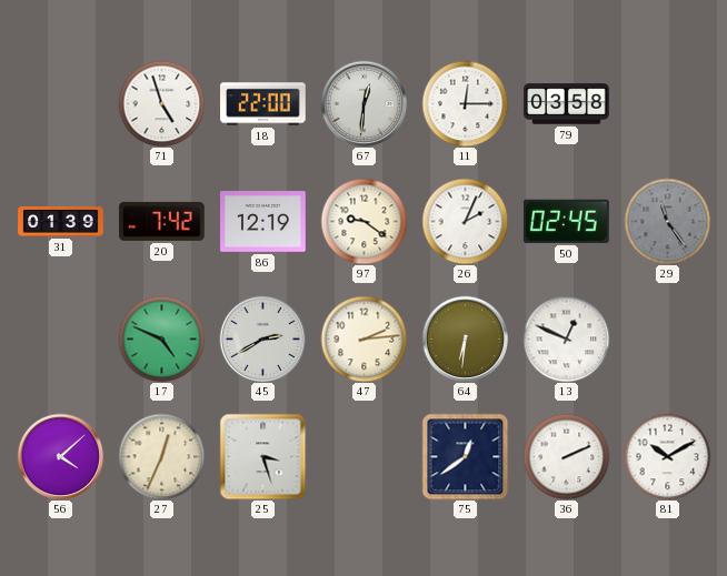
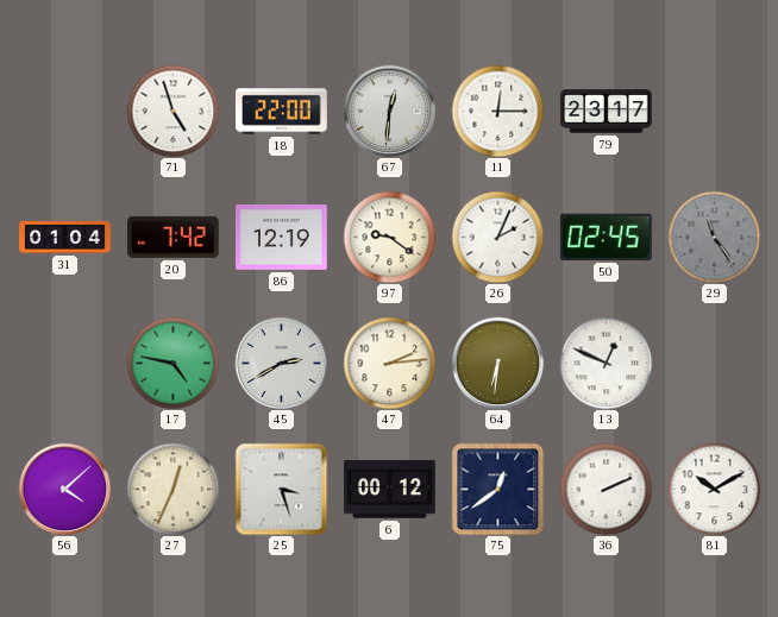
79: 03:58 -> 23:17 (607, 112)
31: 01:39 -> 01:04 (65, 237)
17: 4:49 -> 4:47 (172, 363)
6: none -> 00:12 (390, 490)
